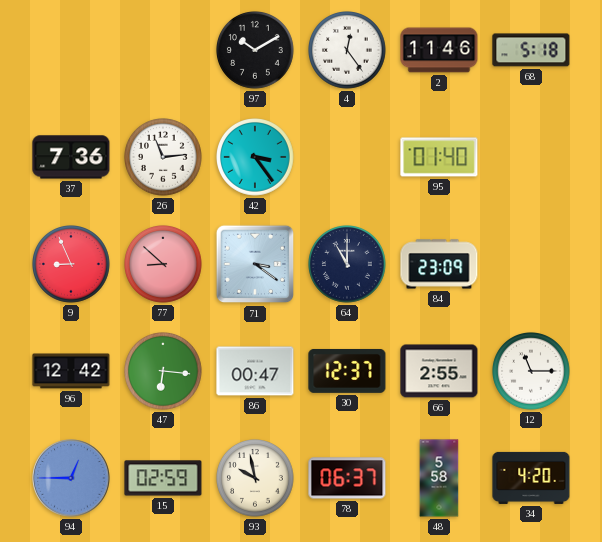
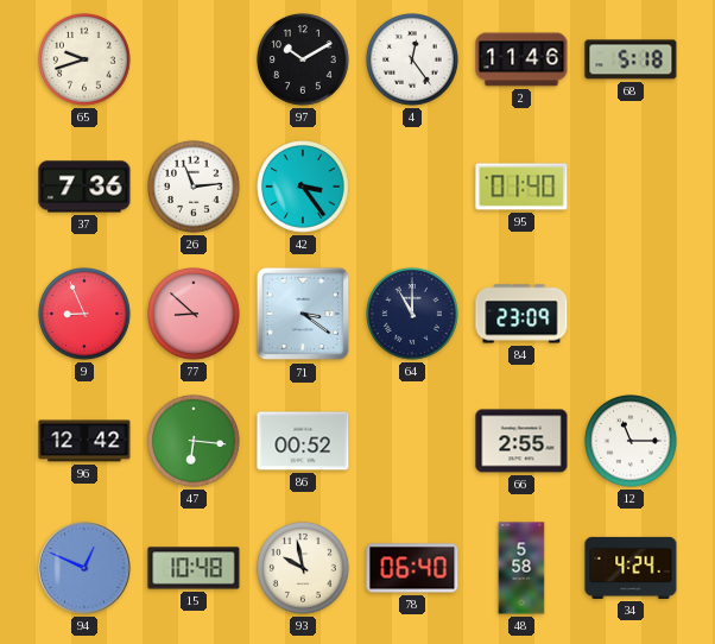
65: none -> 9:42 (86, 61)
86: 00:47 -> 00:52 (303, 441)
30: 12:37 -> none (347, 371)
94: 12:45 -> 12:49 (84, 568)
15: 02:59 -> 10:48 (194, 568)
78: 06:37 -> 06:40 (412, 568)
34: 4:20 -> 4:24 (631, 568)
